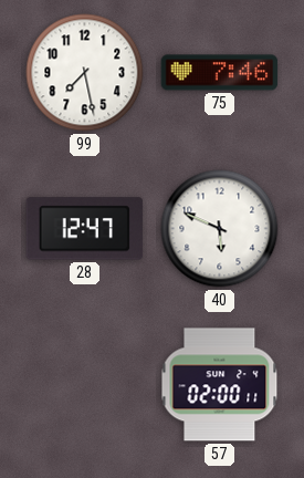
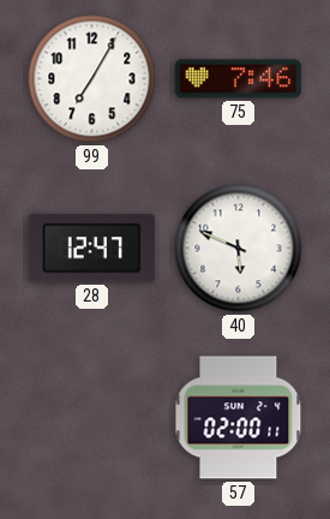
99: 7:28 -> 7:05 (92, 79)
